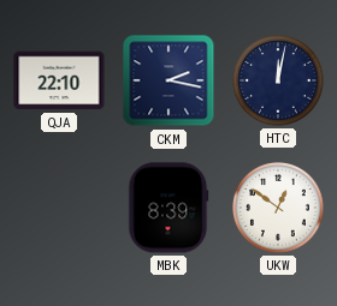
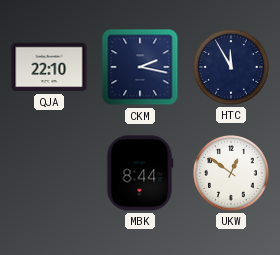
HTC: 12:02 -> 11:55 (231, 67)
MBK: 8:39 -> 8:44 (140, 173)
